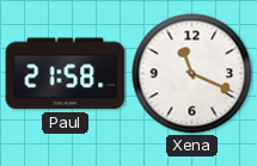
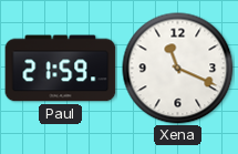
Paul: 21:58 -> 21:59 (61, 69)
